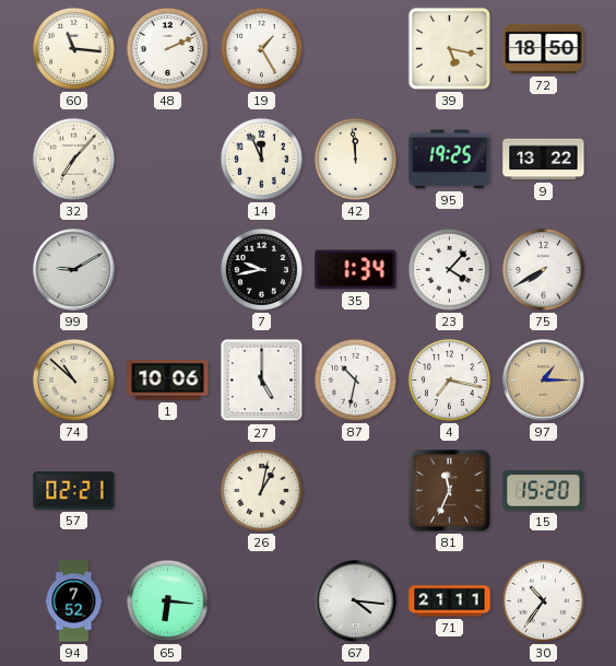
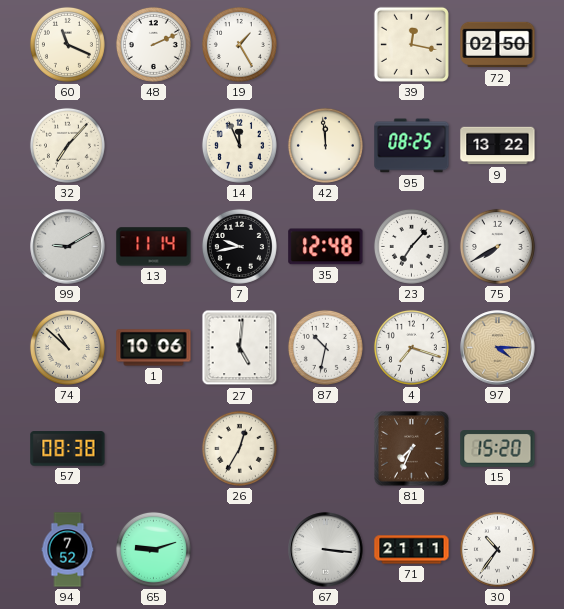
60: 11:16 -> 11:19 (67, 44)
39: 5:17 -> 12:17 (411, 44)
72: 18:50 -> 02:50 (498, 45)
95: 19:25 -> 08:25 (412, 146)
13: none -> 11:14 (154, 247)
35: 1:34 -> 12:48 (326, 247)
23: 4:07 -> 7:07 (411, 246)
27: 5:00 -> 5:01 (240, 348)
4: 7:17 -> 7:18 (411, 347)
97: 1:15 -> 4:15 (498, 348)
57: 02:21 -> 08:38 (68, 449)
26: 1:02 -> 12:35 (239, 448)
81: 11:34 -> 7:34 (412, 449)
65: 6:16 -> 9:12 (153, 549)
67: 4:16 -> 3:16 (326, 550)
